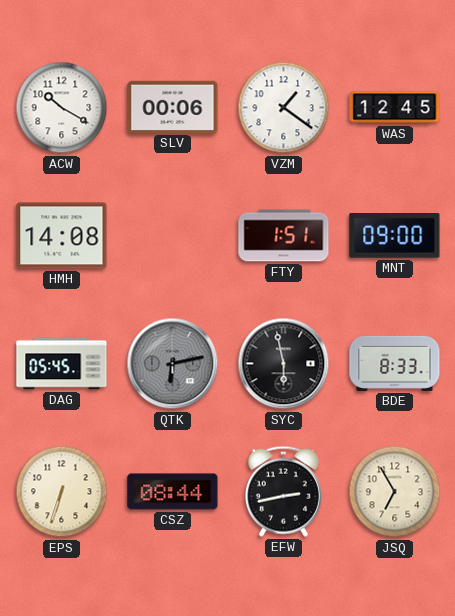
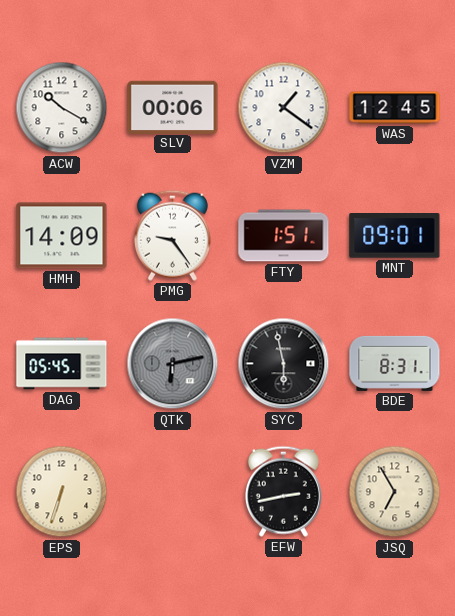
HMH: 14:08 -> 14:09 (62, 236)
PMG: none -> 9:24 (172, 235)
MNT: 09:00 -> 09:01 (395, 236)
BDE: 8:33 -> 8:31 (395, 363)
CSZ: 08:44 -> none (173, 492)
